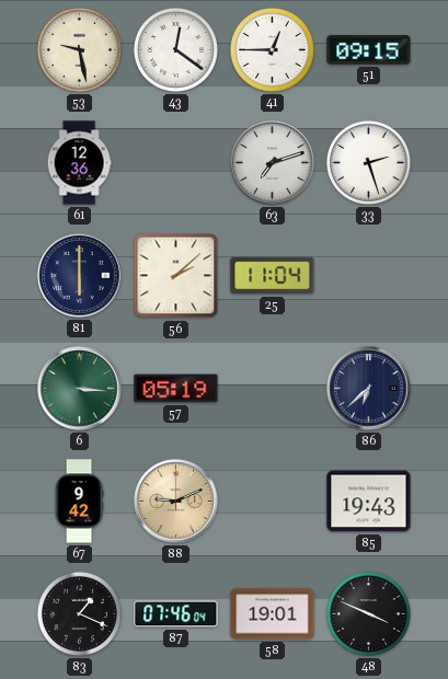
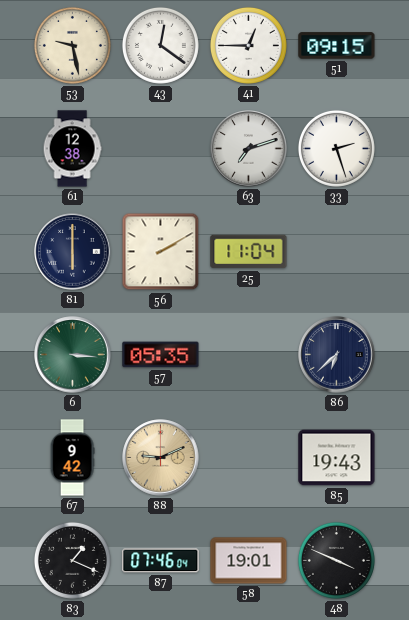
61: 12:36 -> 12:38 (72, 149)
56: 2:08 -> 2:10 (161, 252)
57: 05:19 -> 05:35 (161, 355)
